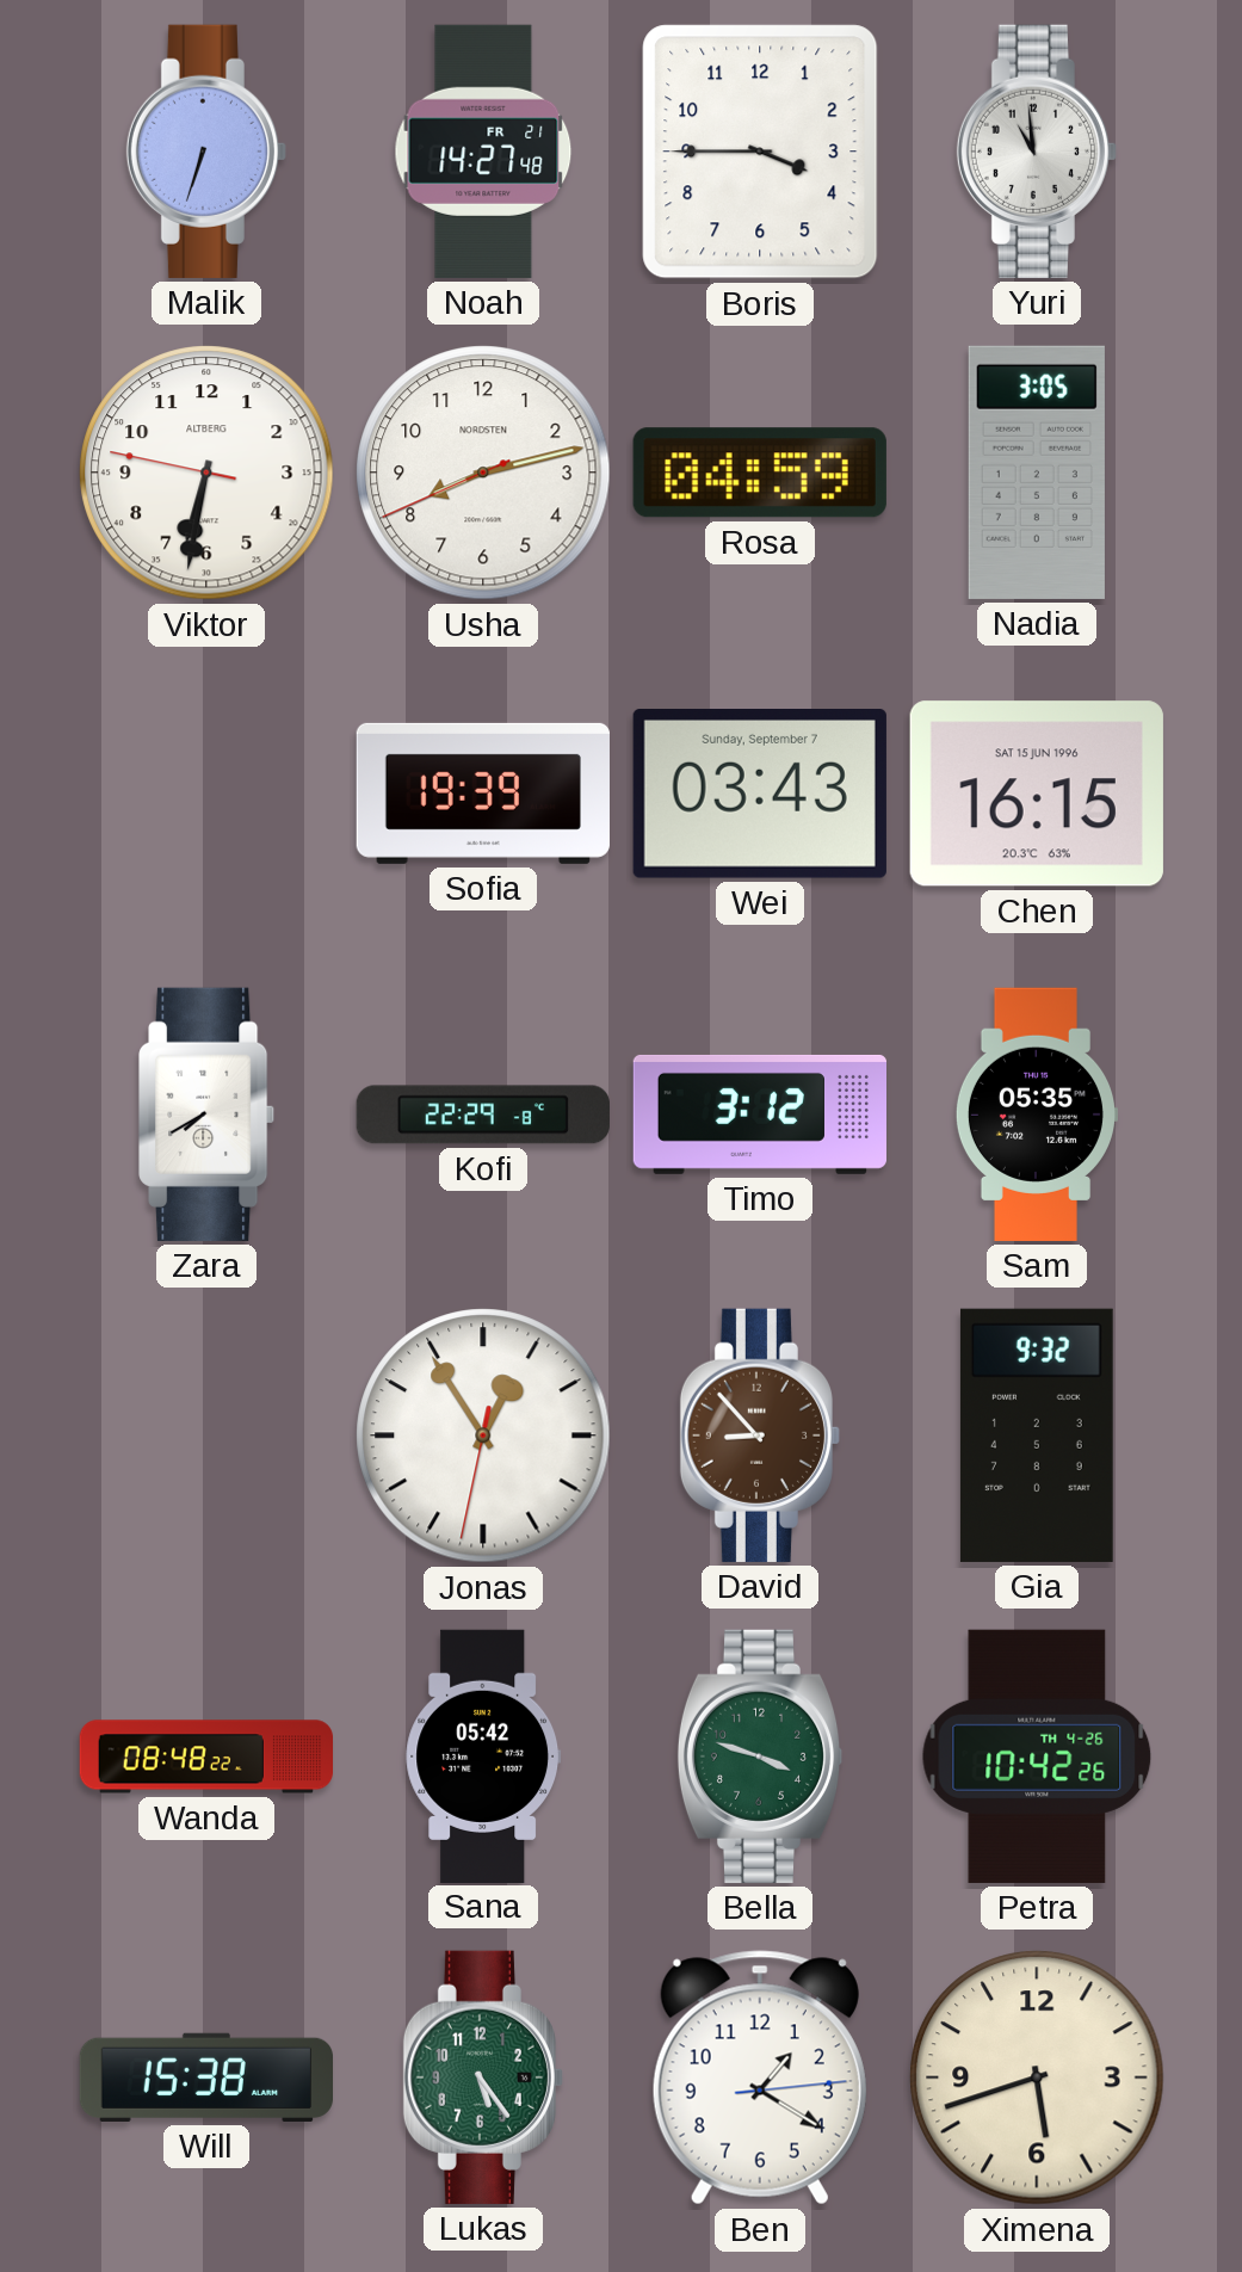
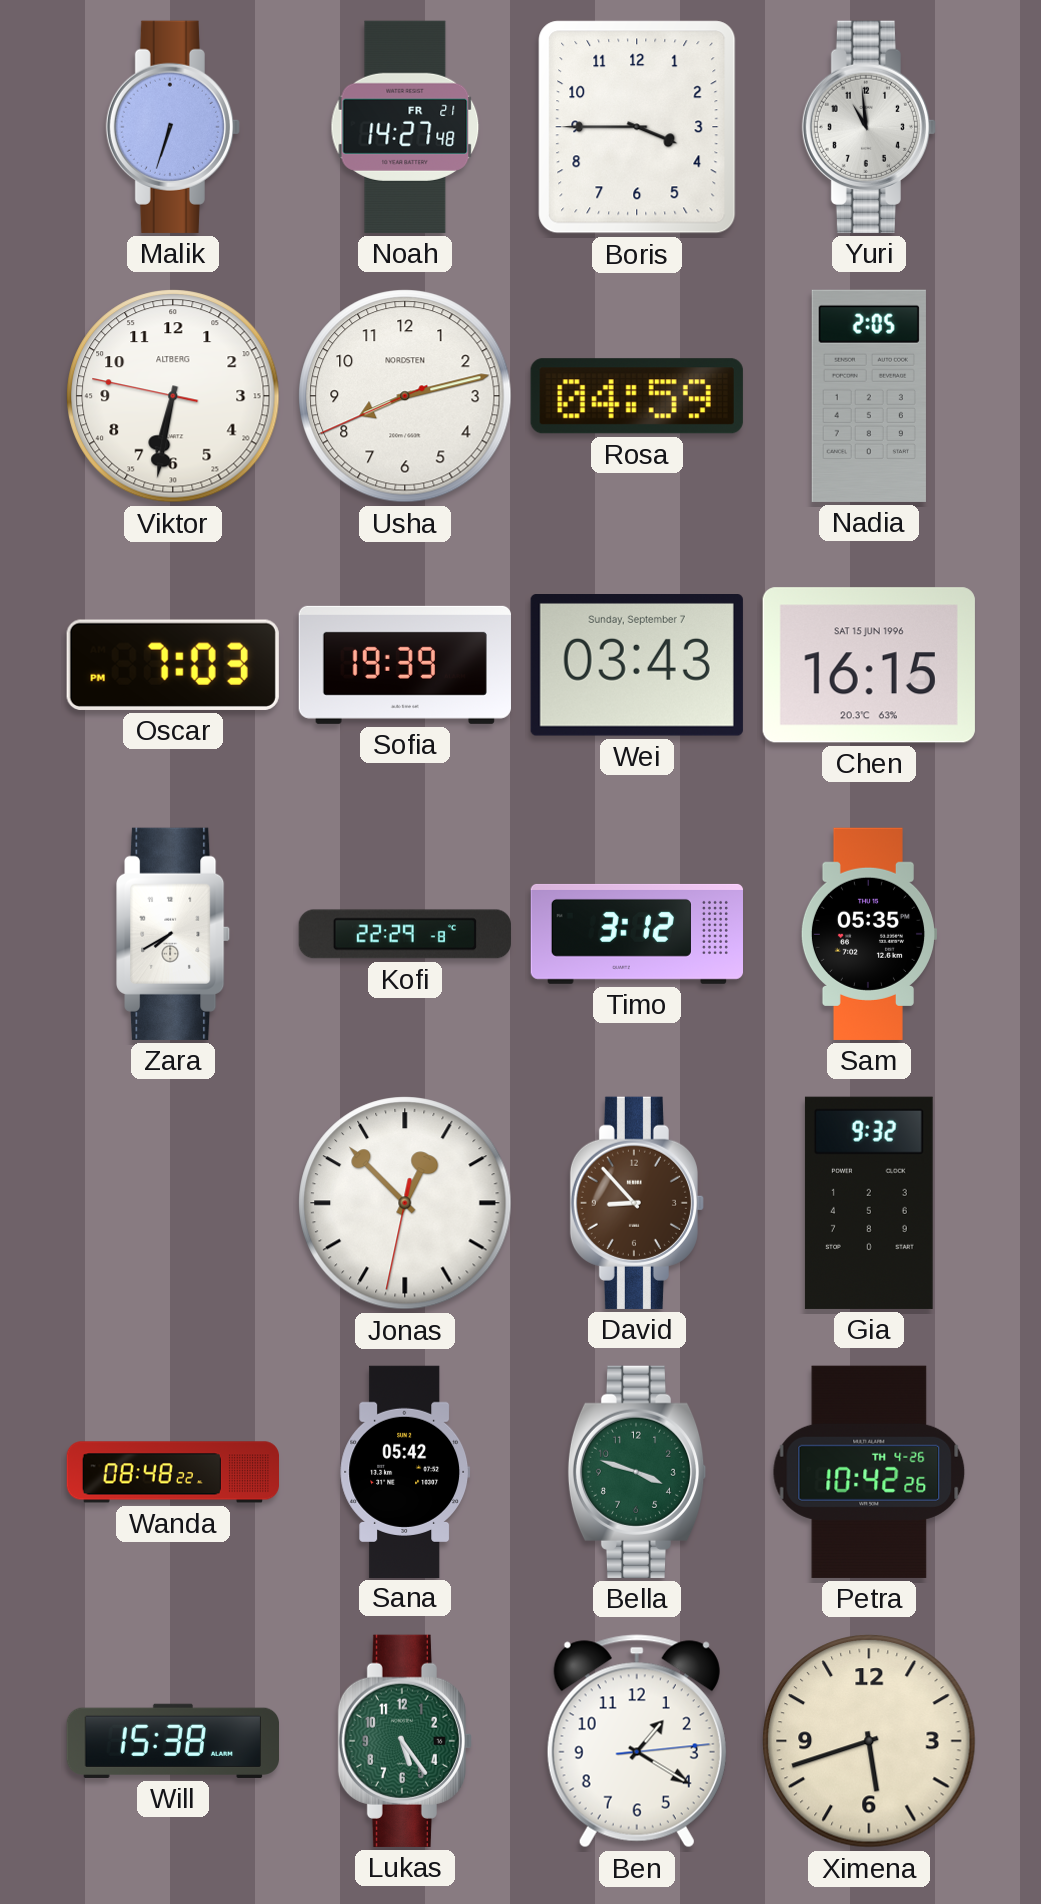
Nadia: 3:05 -> 2:05 (869, 396)
Oscar: none -> 7:03 (173, 665)
Jonas: 12:54 -> 12:52 (405, 1203)
